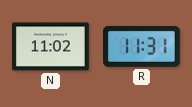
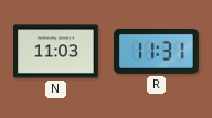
N: 11:02 -> 11:03 (55, 52)
